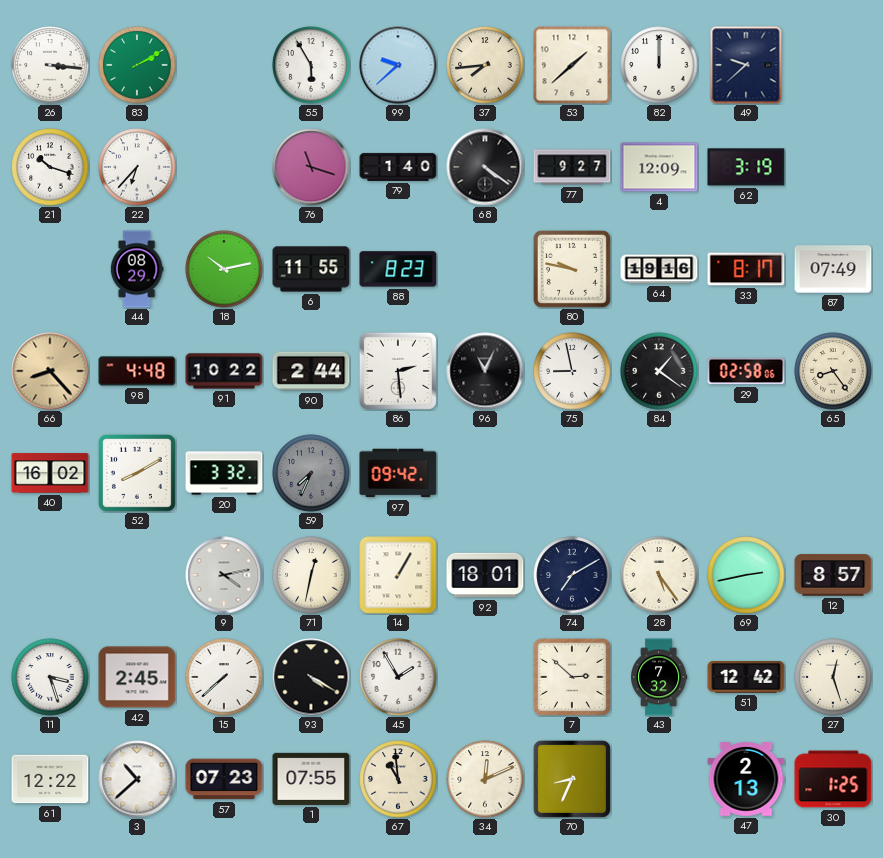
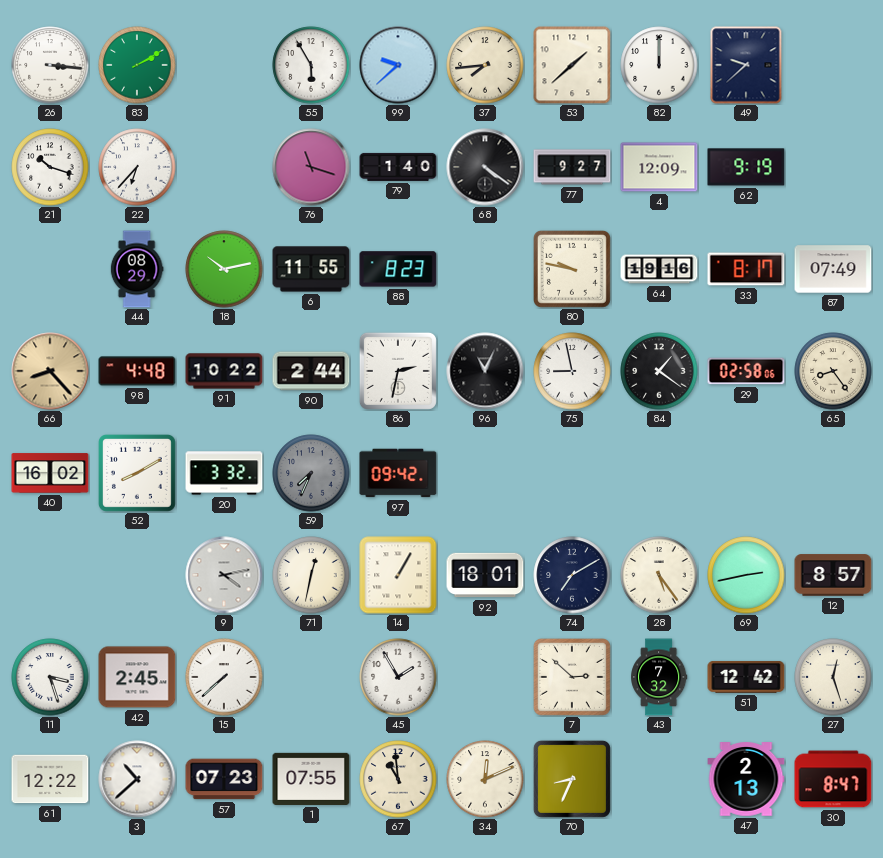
62: 3:19 -> 9:19 (746, 167)
86: 2:29 -> 2:32 (398, 371)
93: 4:20 -> none (311, 677)
30: 1:25 -> 8:47 (833, 779)
